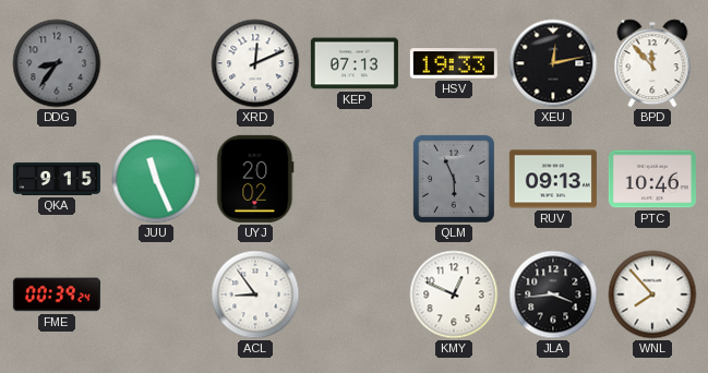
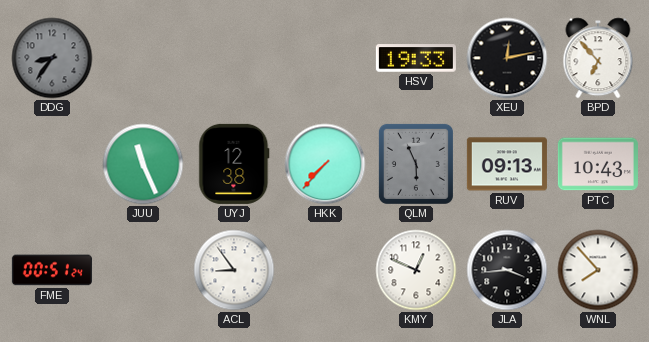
XRD: 12:11 -> none (255, 63)
KEP: 07:13 -> none (355, 63)
BPD: 11:53 -> 6:53 (598, 58)
QKA: 9:15 -> none (57, 179)
UYJ: 20:02 -> 12:38 (234, 164)
HKK: none -> 7:37 (325, 164)
PTC: 10:46 -> 10:43 (598, 164)
FME: 00:39 -> 00:51 (52, 270)
